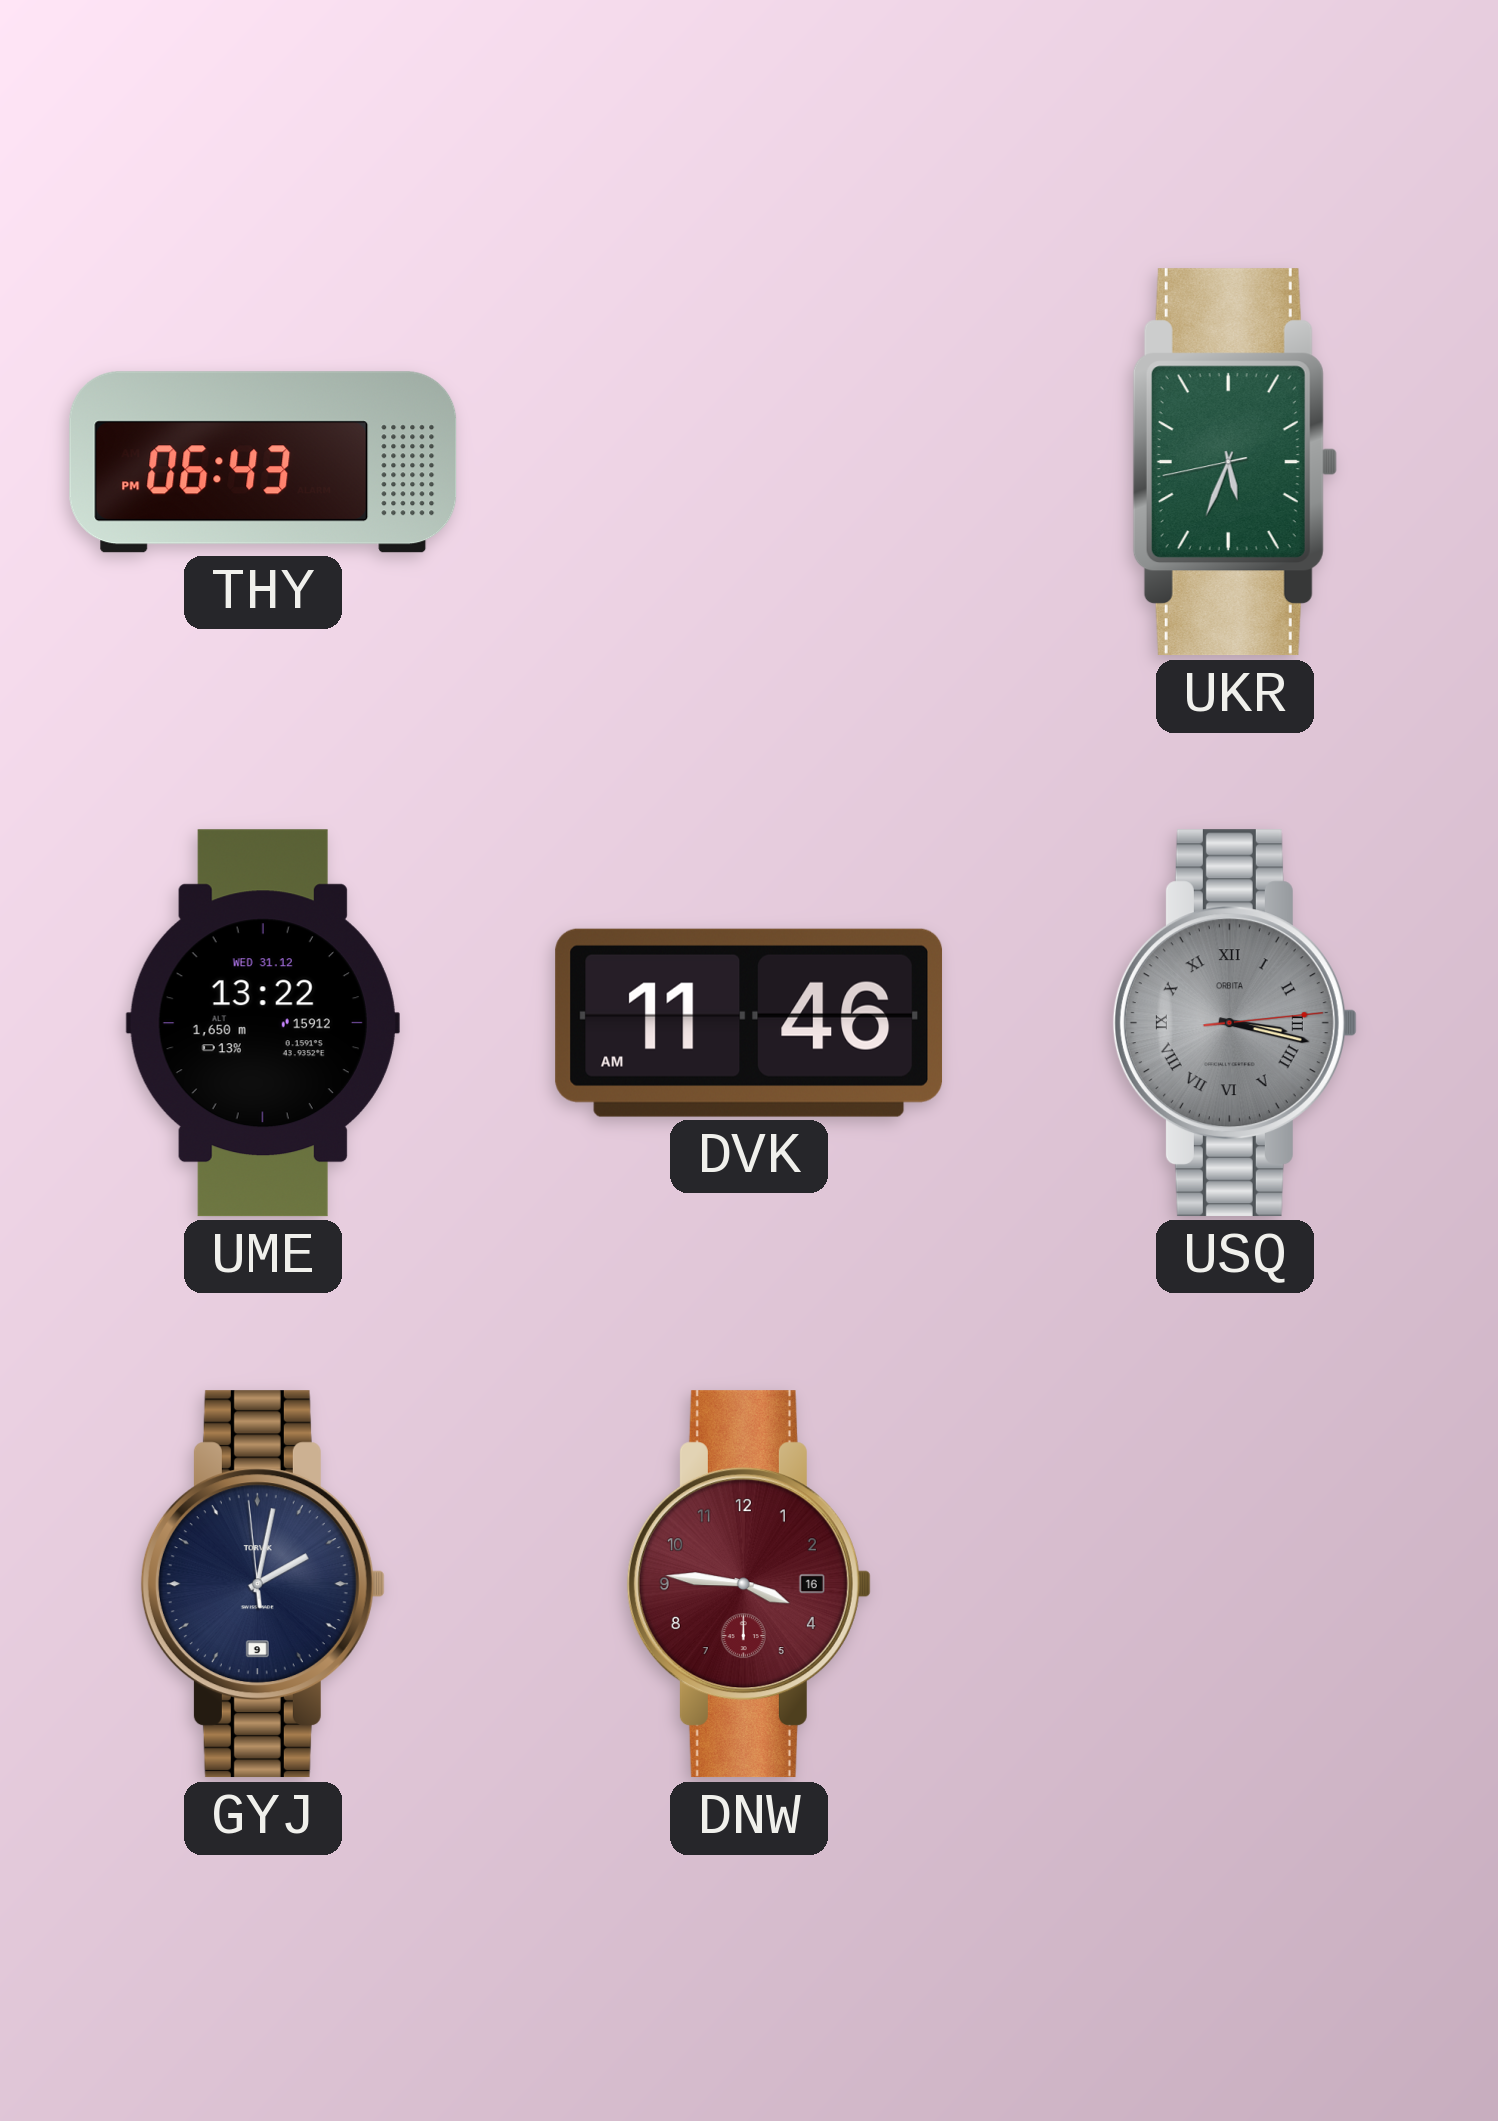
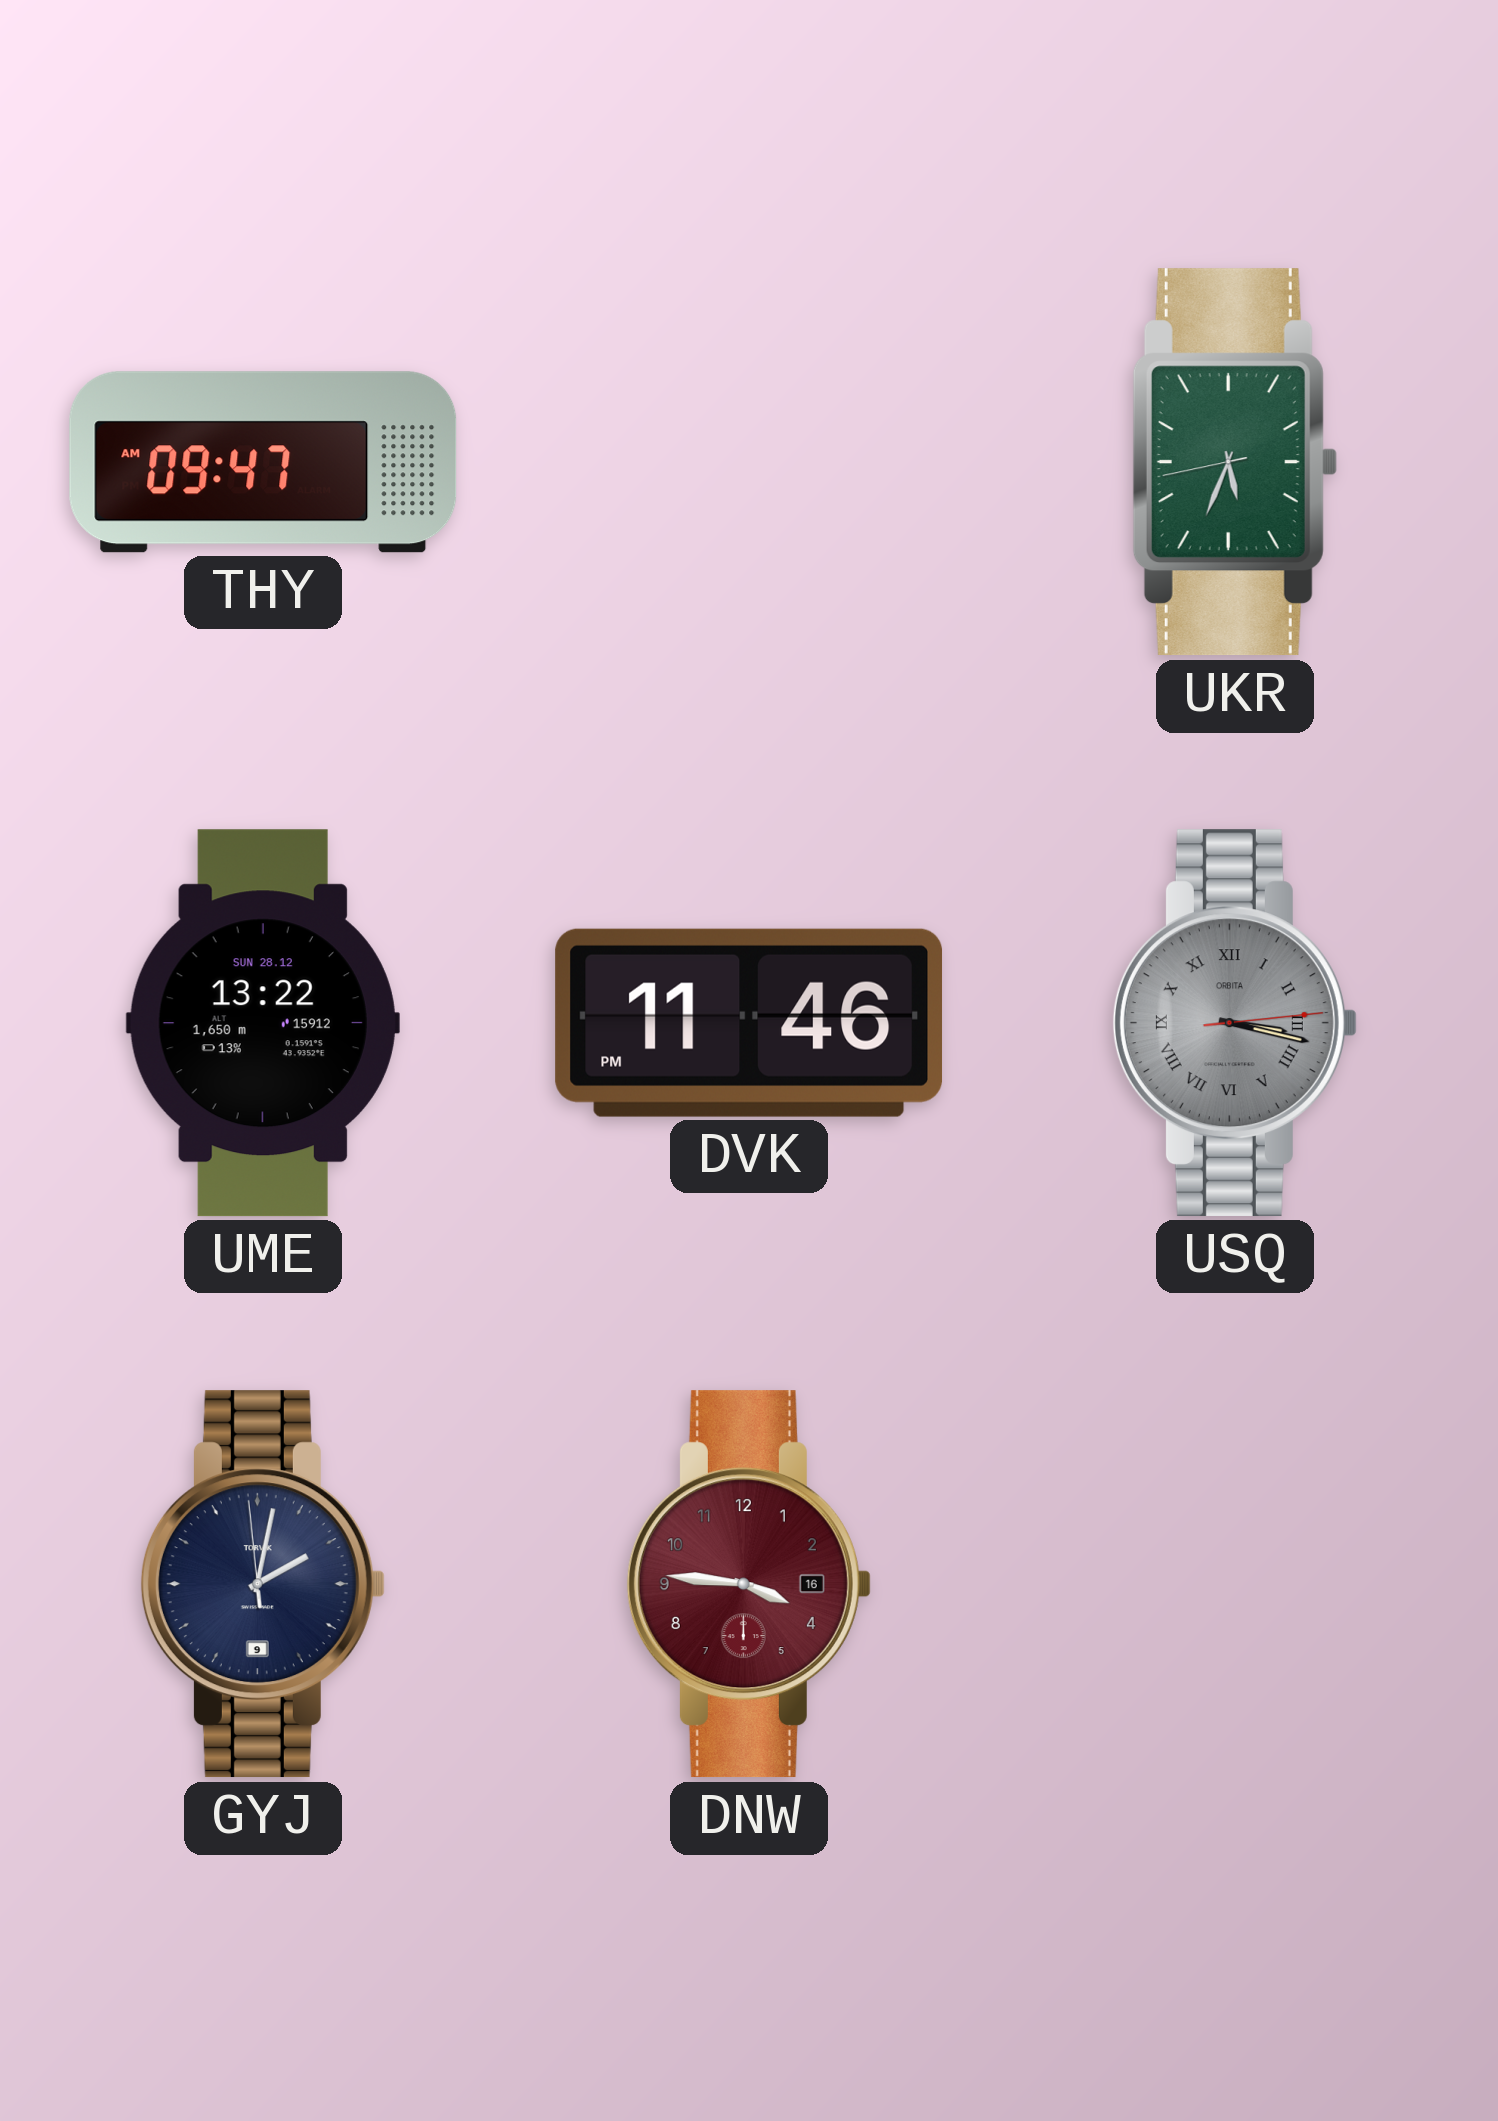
THY: 06:43 -> 09:47 (263, 462)
UME date: WED 31.12 -> SUN 28.12 (263, 1023)
DVK: 11:46 AM -> 11:46 PM (749, 1023)
